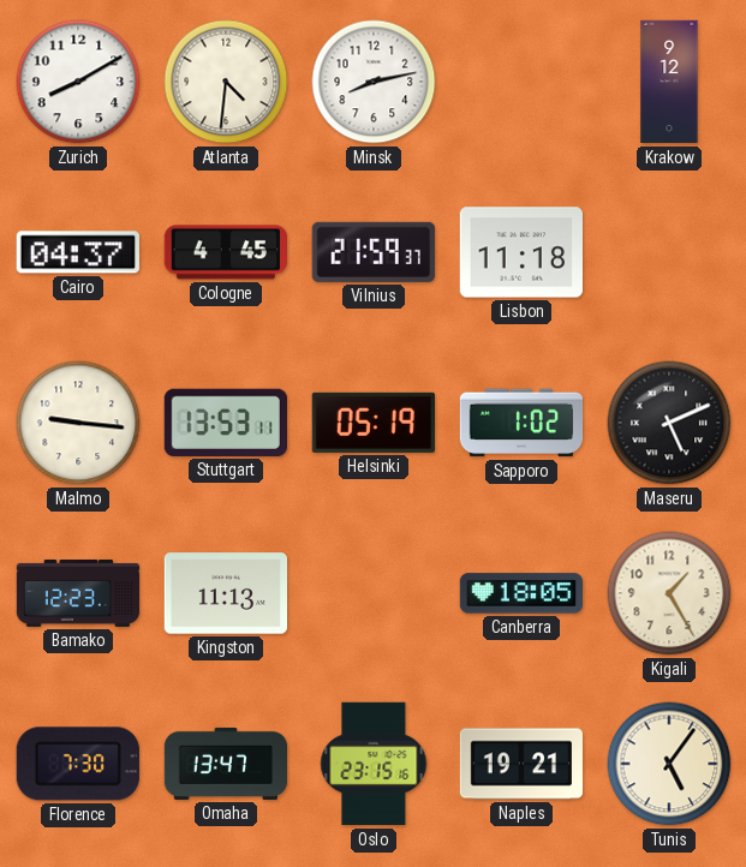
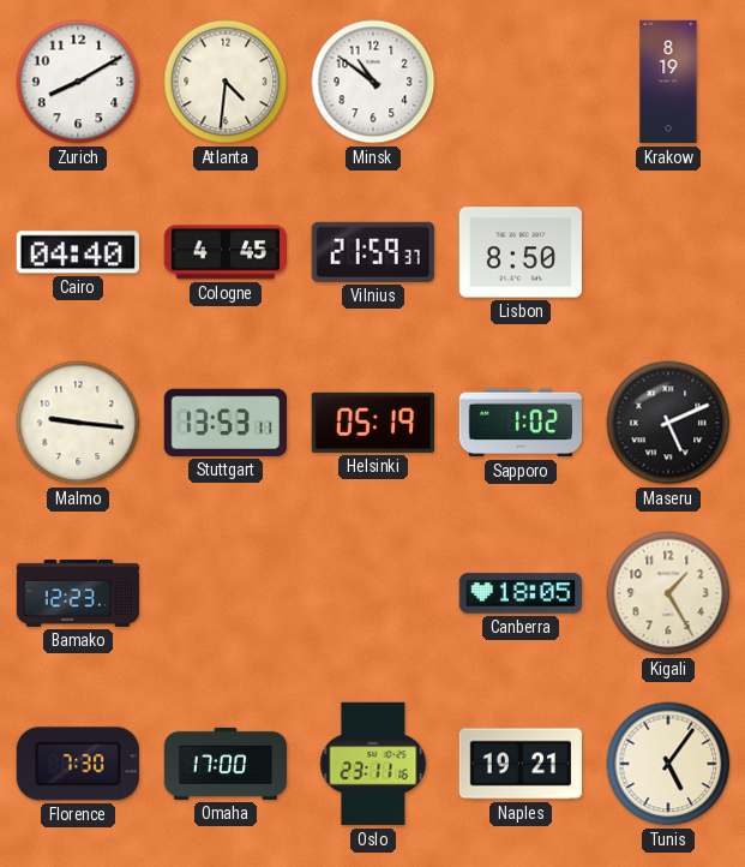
Minsk: 8:13 -> 10:51 (373, 82)
Krakow: 9:12 -> 8:19 (668, 82)
Cairo: 04:37 -> 04:40 (78, 252)
Lisbon: 11:18 -> 8:50 (519, 252)
Kingston: 11:13 -> none (225, 593)
Omaha: 13:47 -> 17:00 (226, 764)
Oslo: 23:15 -> 23:11 (373, 764)
